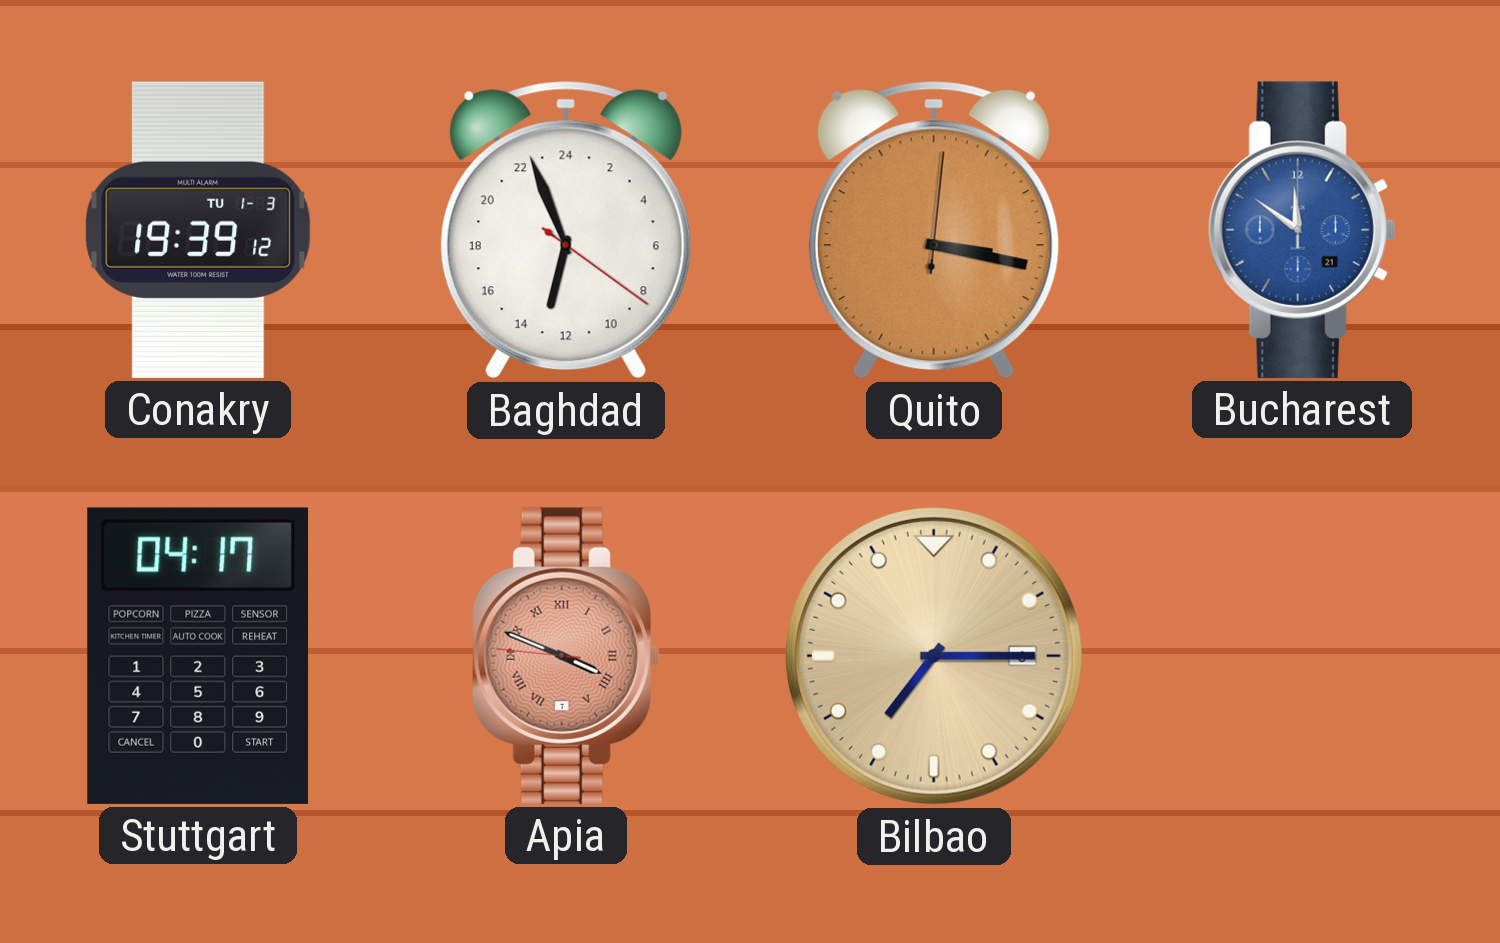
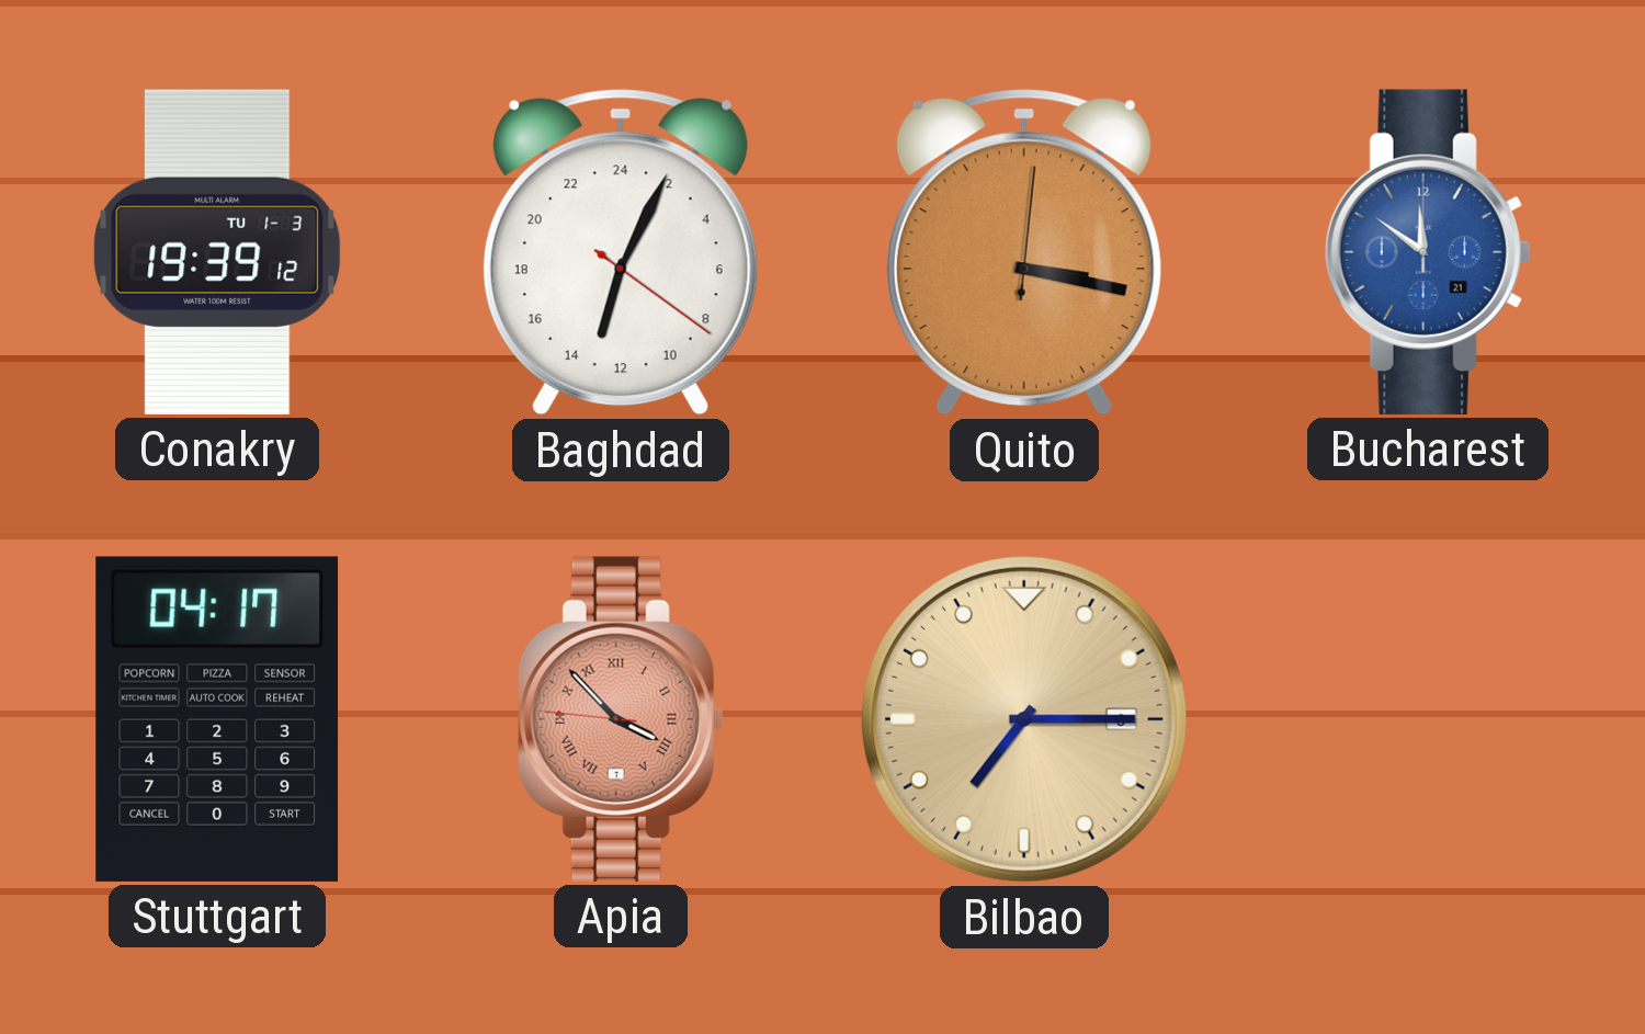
Baghdad: 12:56 -> 13:04 (621, 252)
Apia: 3:48 -> 3:52 (621, 719)
